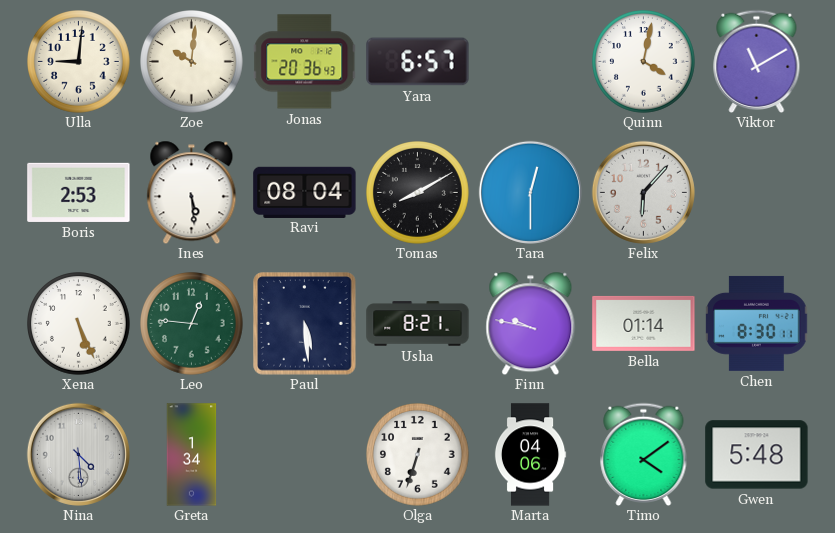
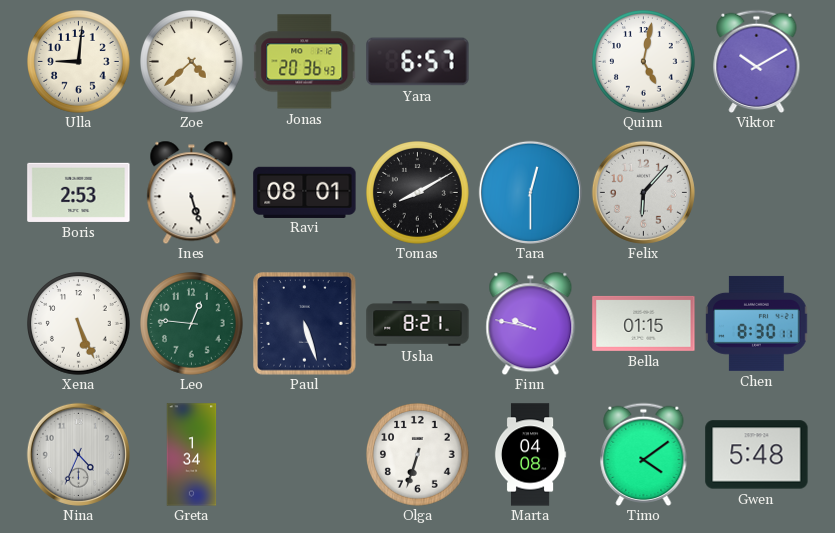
Zoe: 10:01 -> 4:38 (192, 62)
Quinn: 4:02 -> 5:02 (644, 62)
Viktor: 11:10 -> 10:10 (757, 61)
Ines: 5:29 -> 5:27 (192, 192)
Ravi: 08:04 -> 08:01 (305, 192)
Paul: 5:29 -> 5:27 (305, 324)
Bella: 01:14 -> 01:15 (644, 323)
Nina: 4:29 -> 4:34 (78, 454)
Marta: 04:06 -> 04:08 (530, 455)
